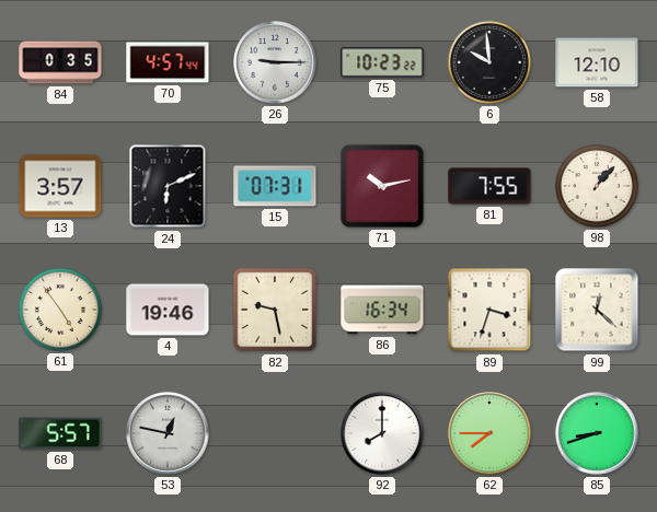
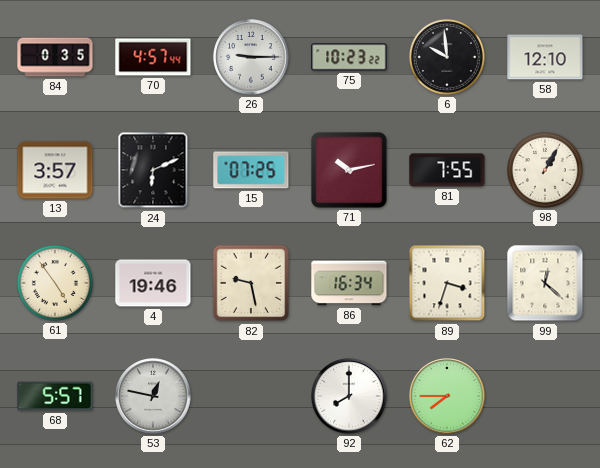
15: 07:31 -> 07:25 (251, 170)
98: 1:07 -> 1:05 (545, 170)
85: 8:42 -> none (597, 433)
